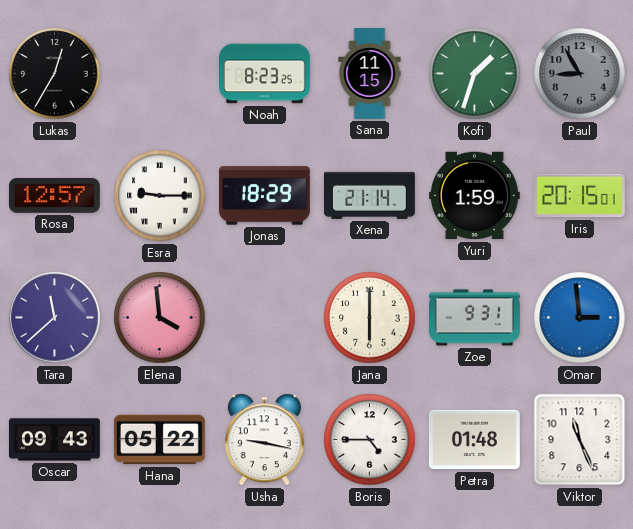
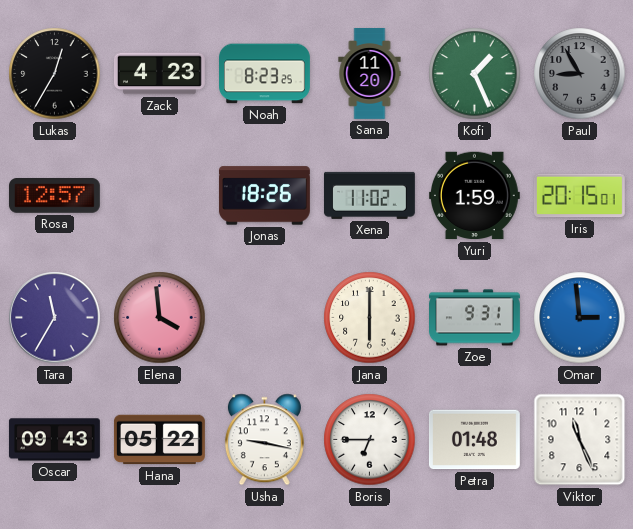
Zack: none -> 4:23 (159, 74)
Sana: 11:15 -> 11:20 (370, 74)
Kofi: 1:33 -> 1:26 (475, 74)
Esra: 9:15 -> none (160, 196)
Jonas: 18:29 -> 18:26 (264, 196)
Xena: 21:14 -> 11:02 (369, 195)
Tara: 11:38 -> 11:35 (55, 318)
Boris: 4:45 -> 6:45 (370, 440)
